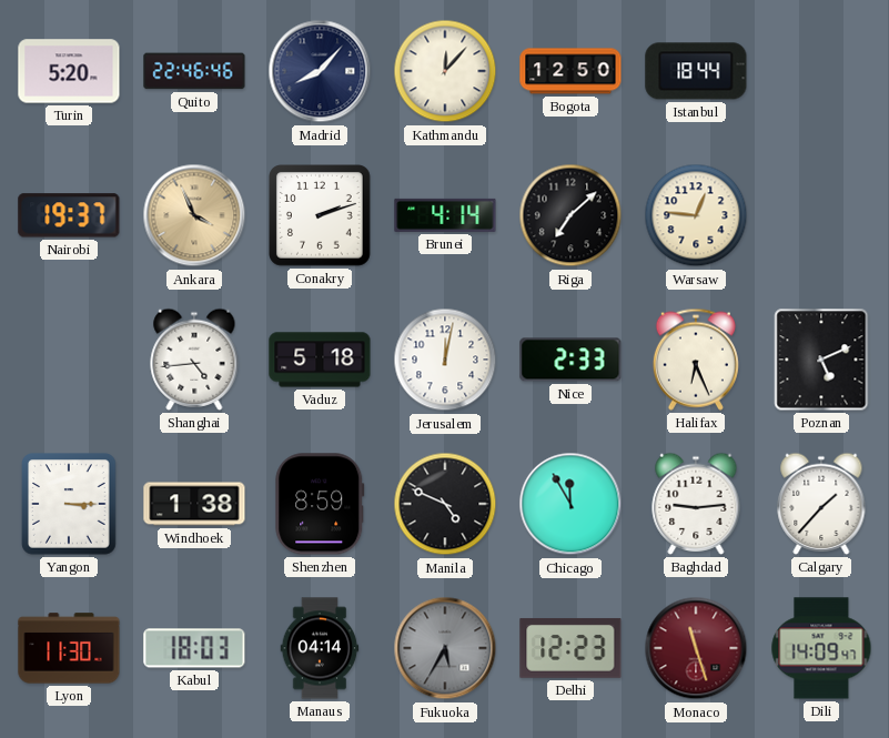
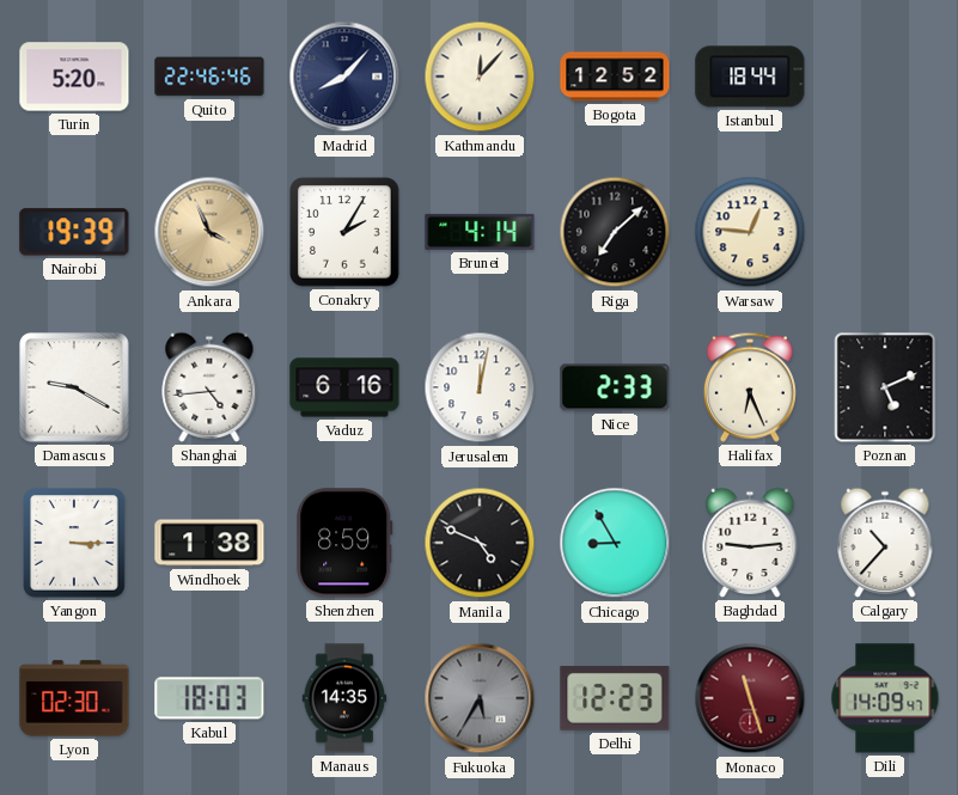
Bogota: 12:50 -> 12:52 (615, 77)
Nairobi: 19:37 -> 19:39 (74, 232)
Conakry: 2:12 -> 2:05 (346, 233)
Damascus: none -> 9:20 (74, 387)
Vaduz: 5:18 -> 6:16 (344, 387)
Chicago: 11:55 -> 8:55 (615, 543)
Calgary: 1:37 -> 10:37 (885, 543)
Lyon: 11:30 -> 02:30 (74, 698)
Manaus: 04:14 -> 14:35 (344, 698)
